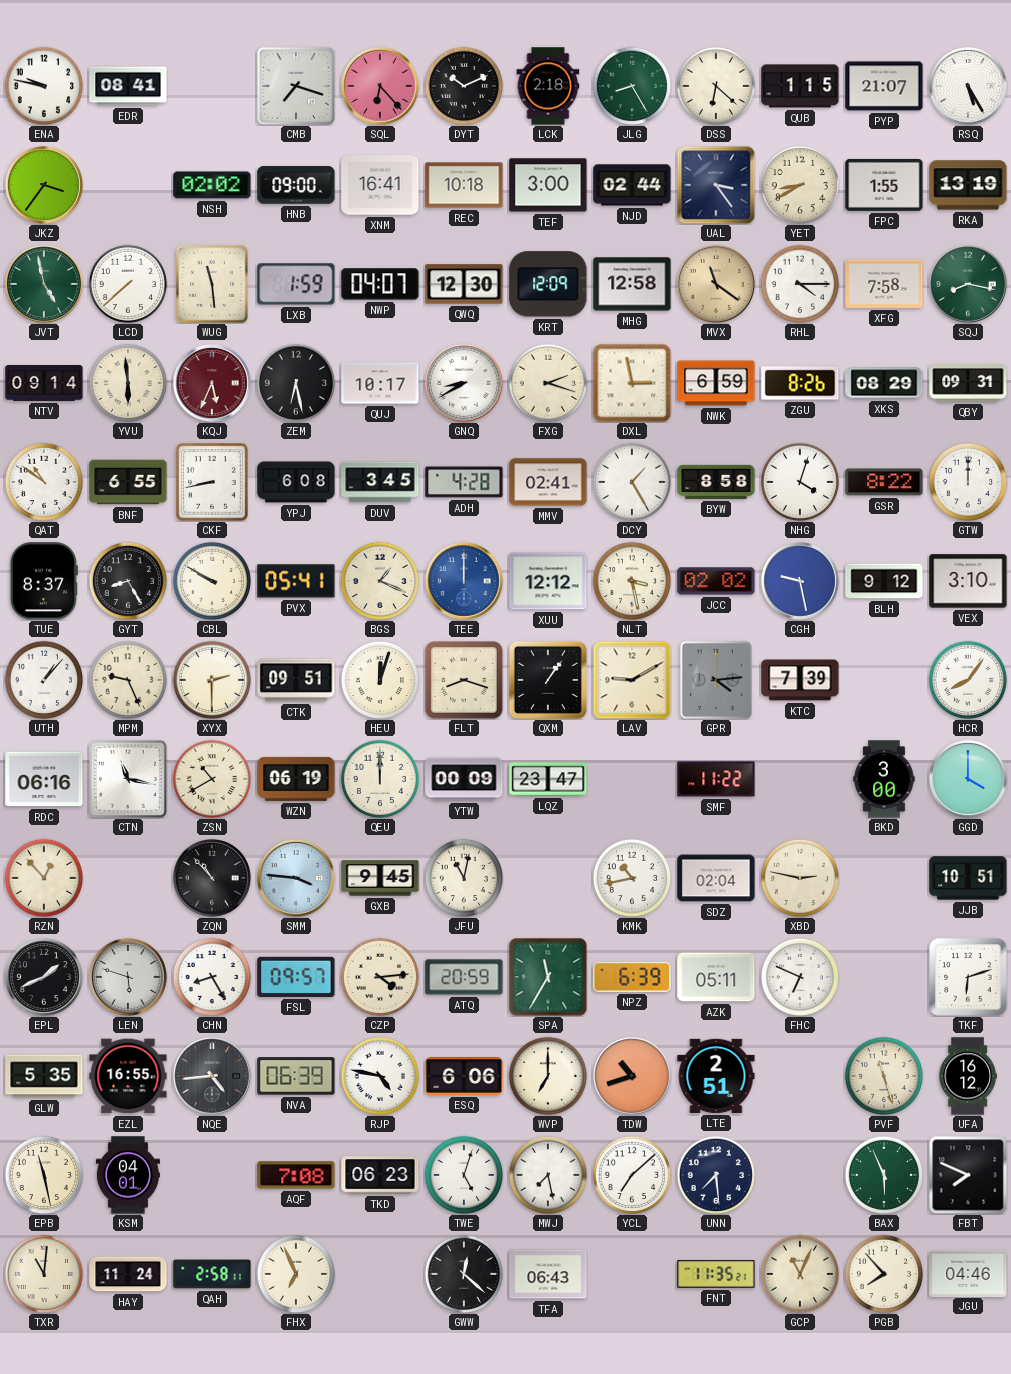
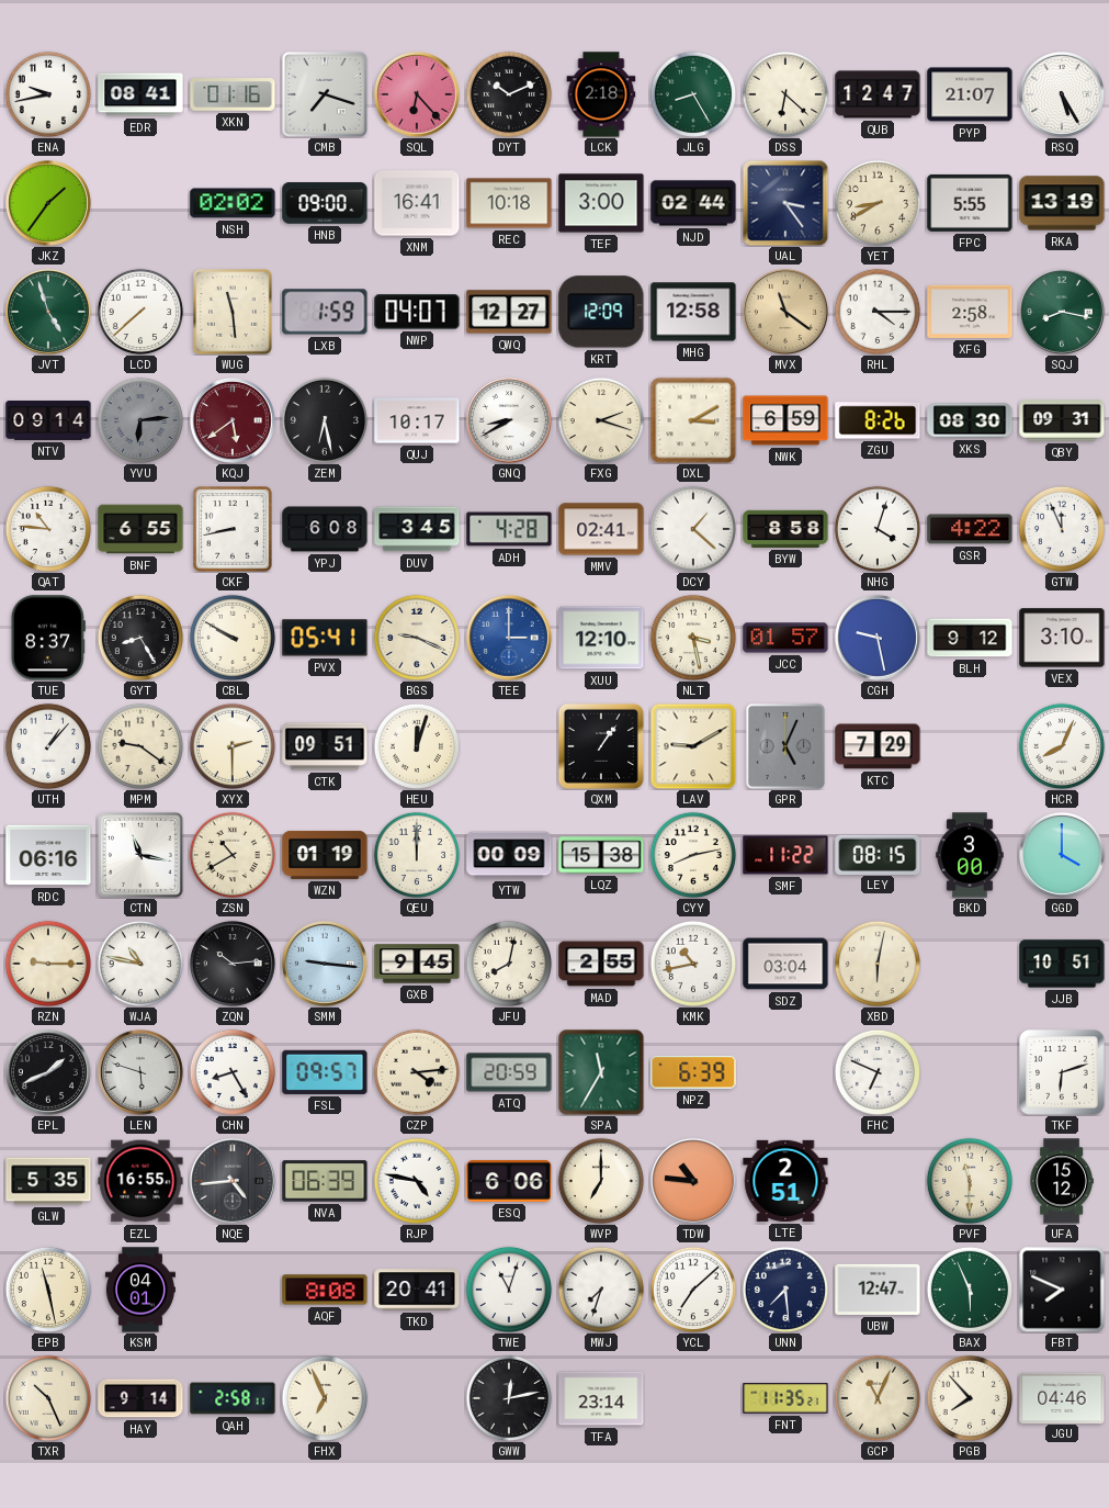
ENA: 9:47 -> 9:43 (47, 93)
XKN: none -> 01:16 (233, 94)
QUB: 1:15 -> 12:47 (878, 94)
JKZ: 3:36 -> 1:36 (48, 203)
FPC: 1:55 -> 5:55 (970, 203)
JVT: 4:58 -> 4:57 (48, 312)
QWQ: 12:30 -> 12:27 (509, 312)
XFG: 7:58 -> 2:58 (970, 312)
YVU: 5:59 -> 6:14 (139, 419)
YVU dial: cream -> grey (139, 419)
KQJ: 5:34 -> 5:39 (233, 420)
DXL: 2:58 -> 3:10 (693, 420)
XKS: 08:29 -> 08:30 (970, 420)
QAT: 10:51 -> 10:46 (47, 528)
DCY: 1:25 -> 1:22 (692, 528)
GSR: 8:22 -> 4:22 (970, 529)
GTW: 12:00 -> 11:56 (1061, 528)
BGS: 1:19 -> 9:19 (416, 637)
TEE: 12:00 -> 3:00 (509, 638)
XUU: 12:12 -> 12:10 (601, 638)
JCC: 02:02 -> 01:57 (785, 638)
MPM: 9:26 -> 9:21 (139, 745)
FLT: 8:18 -> none (464, 680)
GPR: 4:14 -> 5:04 (785, 746)
KTC: 7:39 -> 7:29 (878, 746)
HCR: 8:06 -> 8:04 (1061, 745)
WZN: 06:19 -> 01:19 (325, 855)
LQZ: 23:47 -> 15:38 (601, 855)
CYY: none -> 8:13 (692, 854)
LEY: none -> 08:15 (878, 854)
RZN: 12:53 -> 9:15 (47, 963)
WJA: none -> 10:47 (139, 963)
ZQN: 10:53 -> 10:14 (233, 964)
SMM: 3:46 -> 9:16 (325, 964)
JFU: 11:02 -> 8:02 (508, 963)
MAD: none -> 2:55 (601, 964)
SDZ: 02:04 -> 03:04 (785, 964)
XBD: 2:47 -> 6:02 (876, 963)
AZK: 05:11 -> none (716, 977)
TDW: 10:42 -> 10:46 (693, 1181)
PVF: 11:27 -> 11:30 (969, 1180)
UFA: 16:12 -> 15:12 (1062, 1181)
AQF: 7:08 -> 8:08 (325, 1290)
TKD: 06:23 -> 20:41 (417, 1290)
TWE: 5:03 -> 11:03 (508, 1288)
MWJ: 7:28 -> 7:33 (600, 1288)
UBW: none -> 12:47 (878, 1290)
TXR: 11:01 -> 10:26 (47, 1397)
HAY: 11:24 -> 9:14 (140, 1398)
GWW: 12:22 -> 12:13 (508, 1397)
TFA: 06:43 -> 23:14 (601, 1398)
